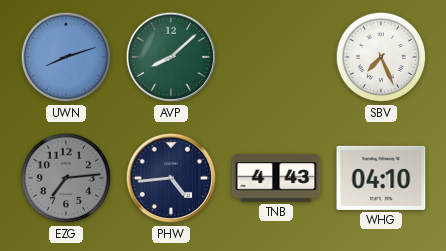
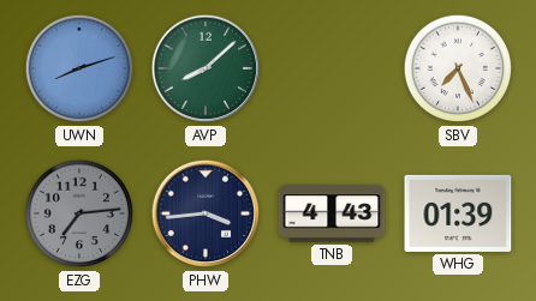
PHW: 4:44 -> 3:44 (206, 213)
WHG: 04:10 -> 01:39 (458, 213)
